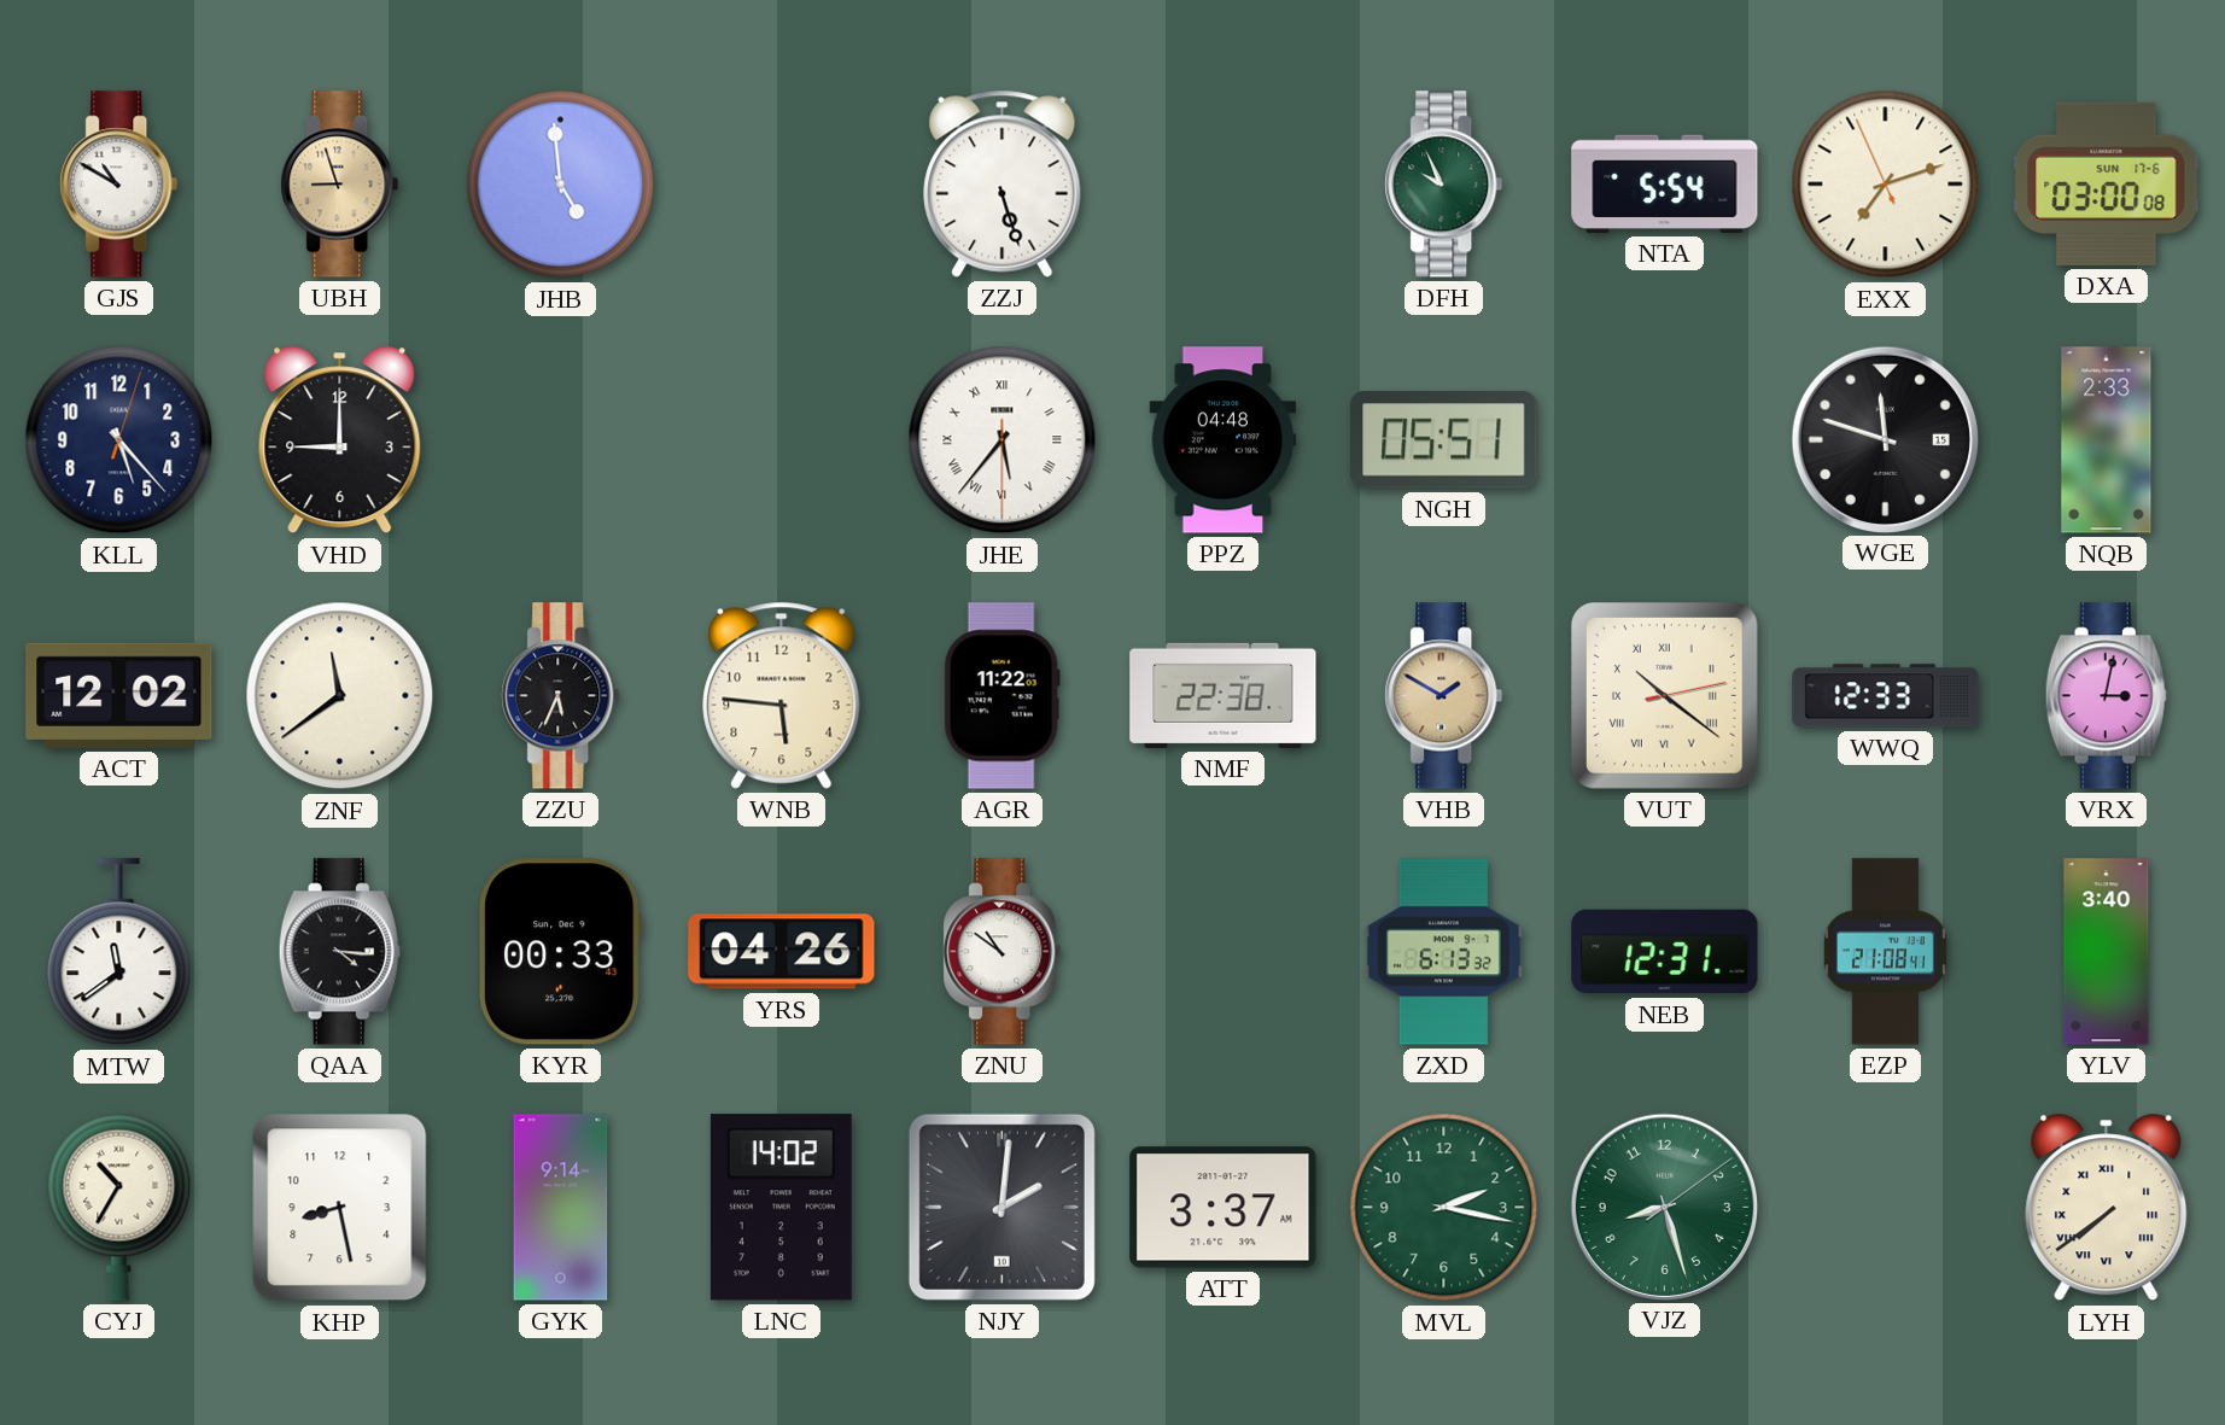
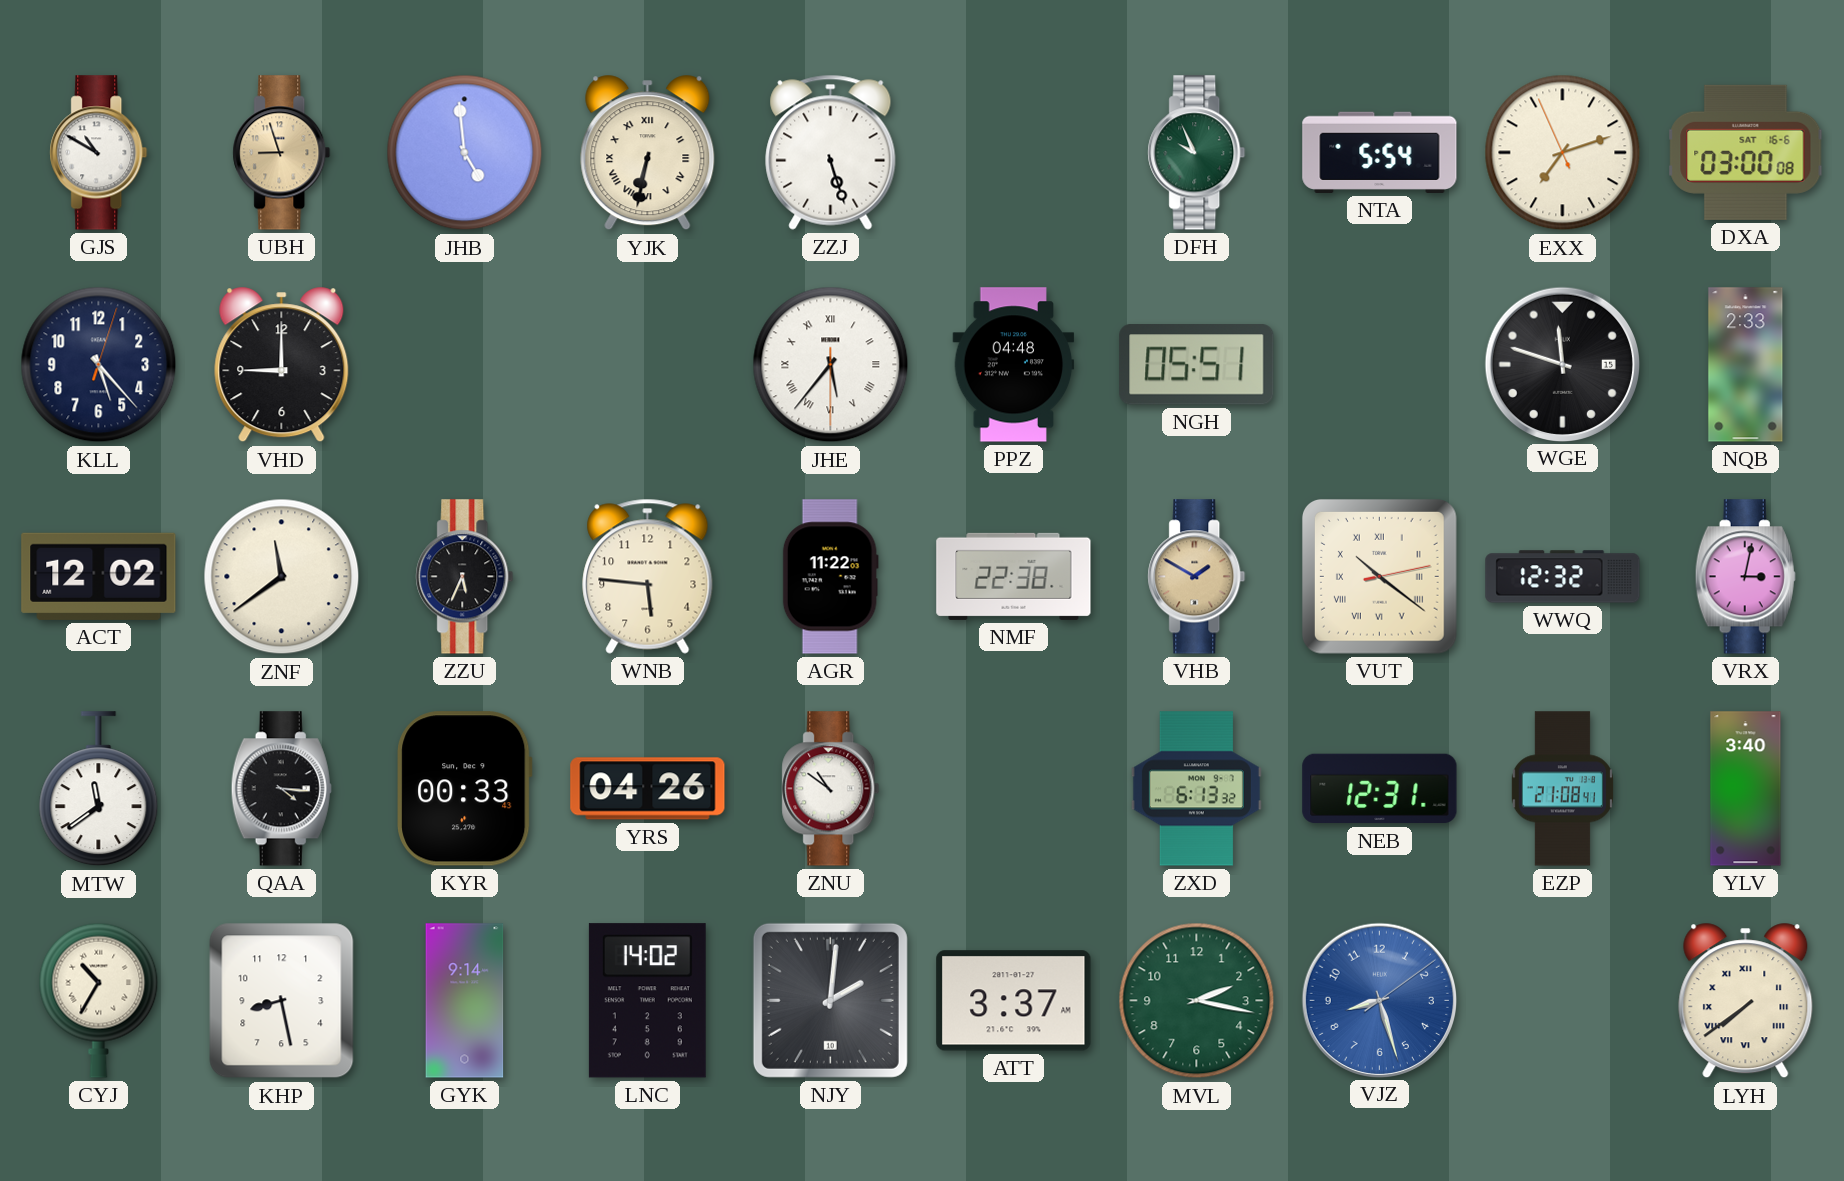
YJK: none -> 6:32 (648, 153)
DXA date: SUN 17-6 -> SAT 16-6 (1746, 152)
WWQ: 12:33 -> 12:32 (1563, 577)
VJZ dial: green -> blue (1379, 1000)
